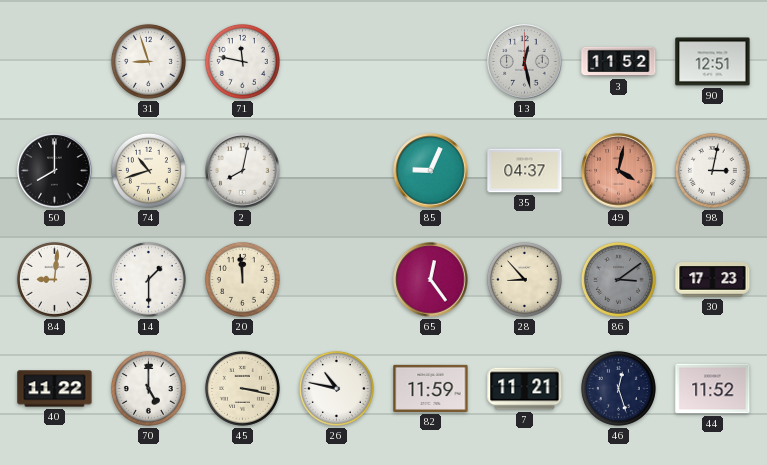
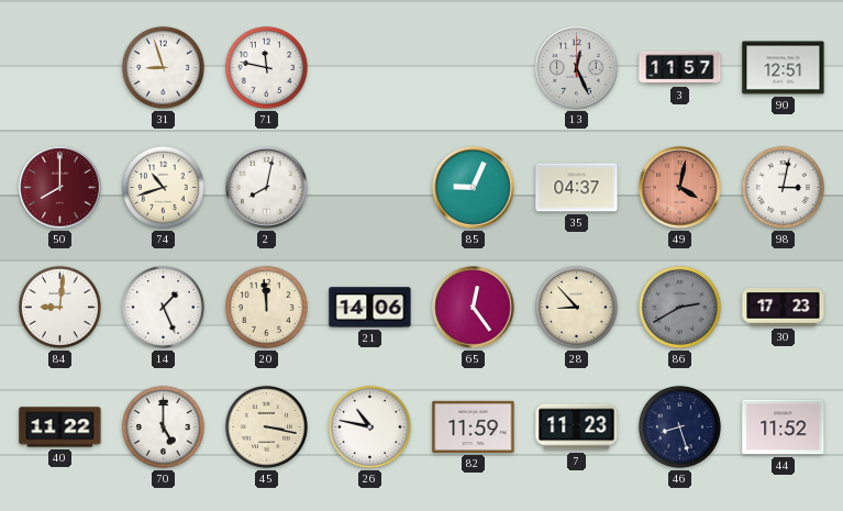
13: 12:28 -> 12:26 (577, 68)
3: 11:52 -> 11:57 (680, 68)
50 dial: black -> burgundy (60, 188)
14: 1:30 -> 1:26 (163, 307)
21: none -> 14:06 (370, 308)
86: 3:09 -> 2:40 (679, 307)
7: 11:21 -> 11:23 (577, 427)
46: 12:27 -> 8:27 (679, 426)
